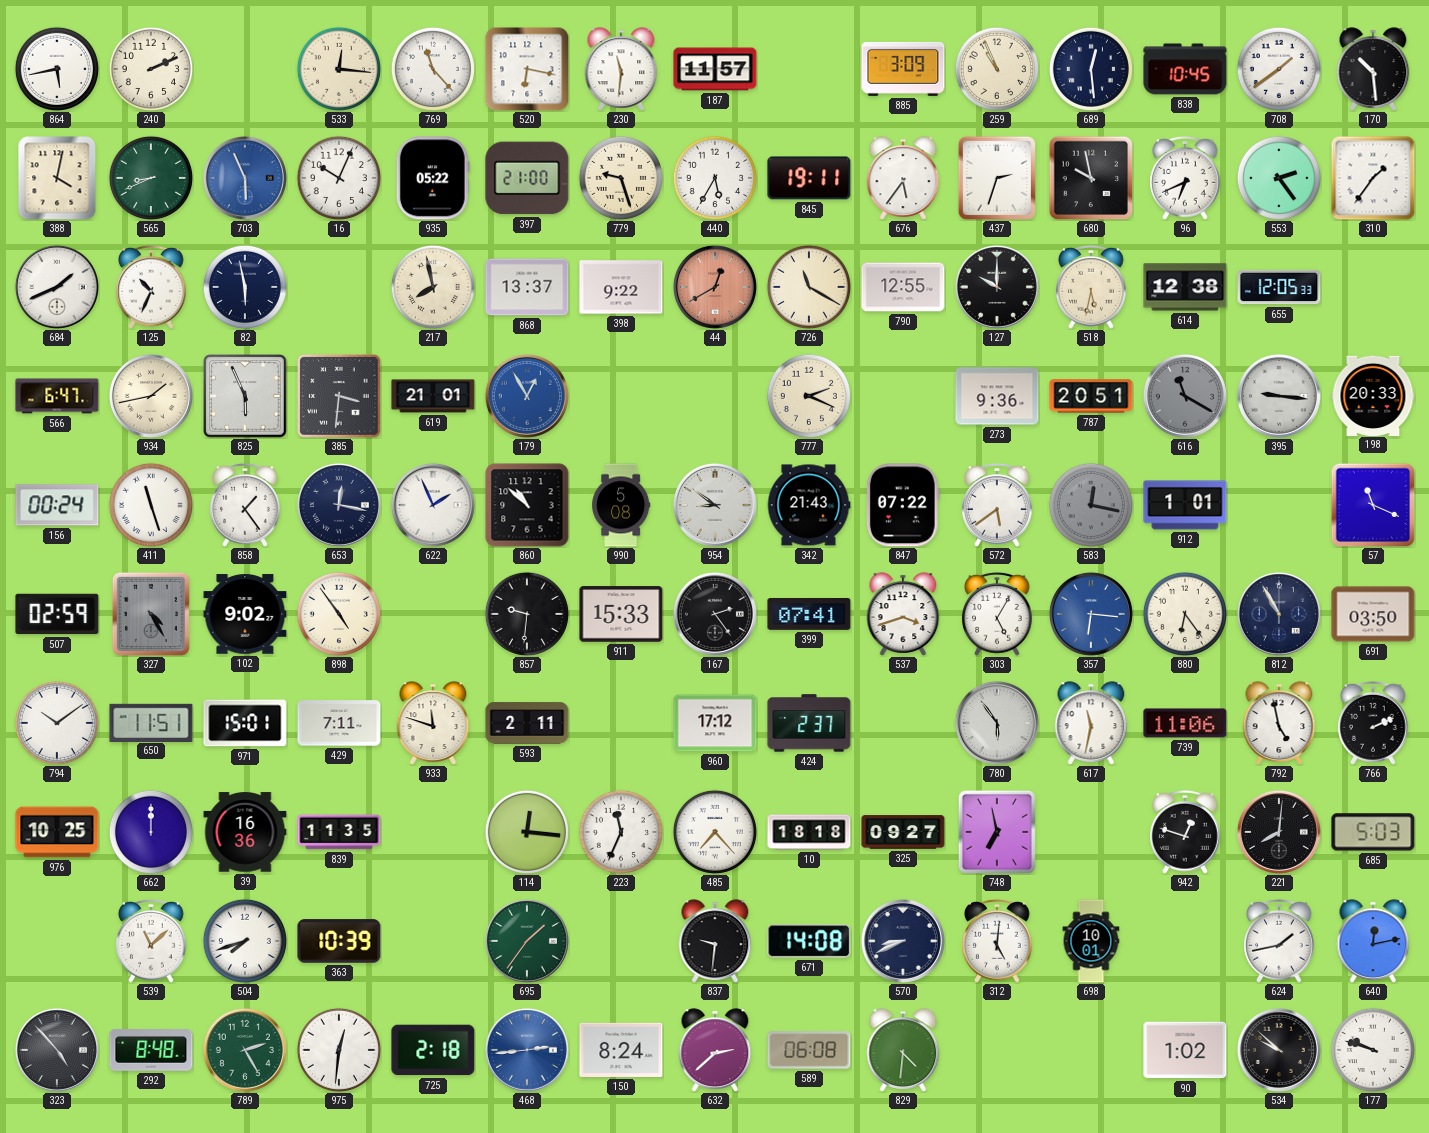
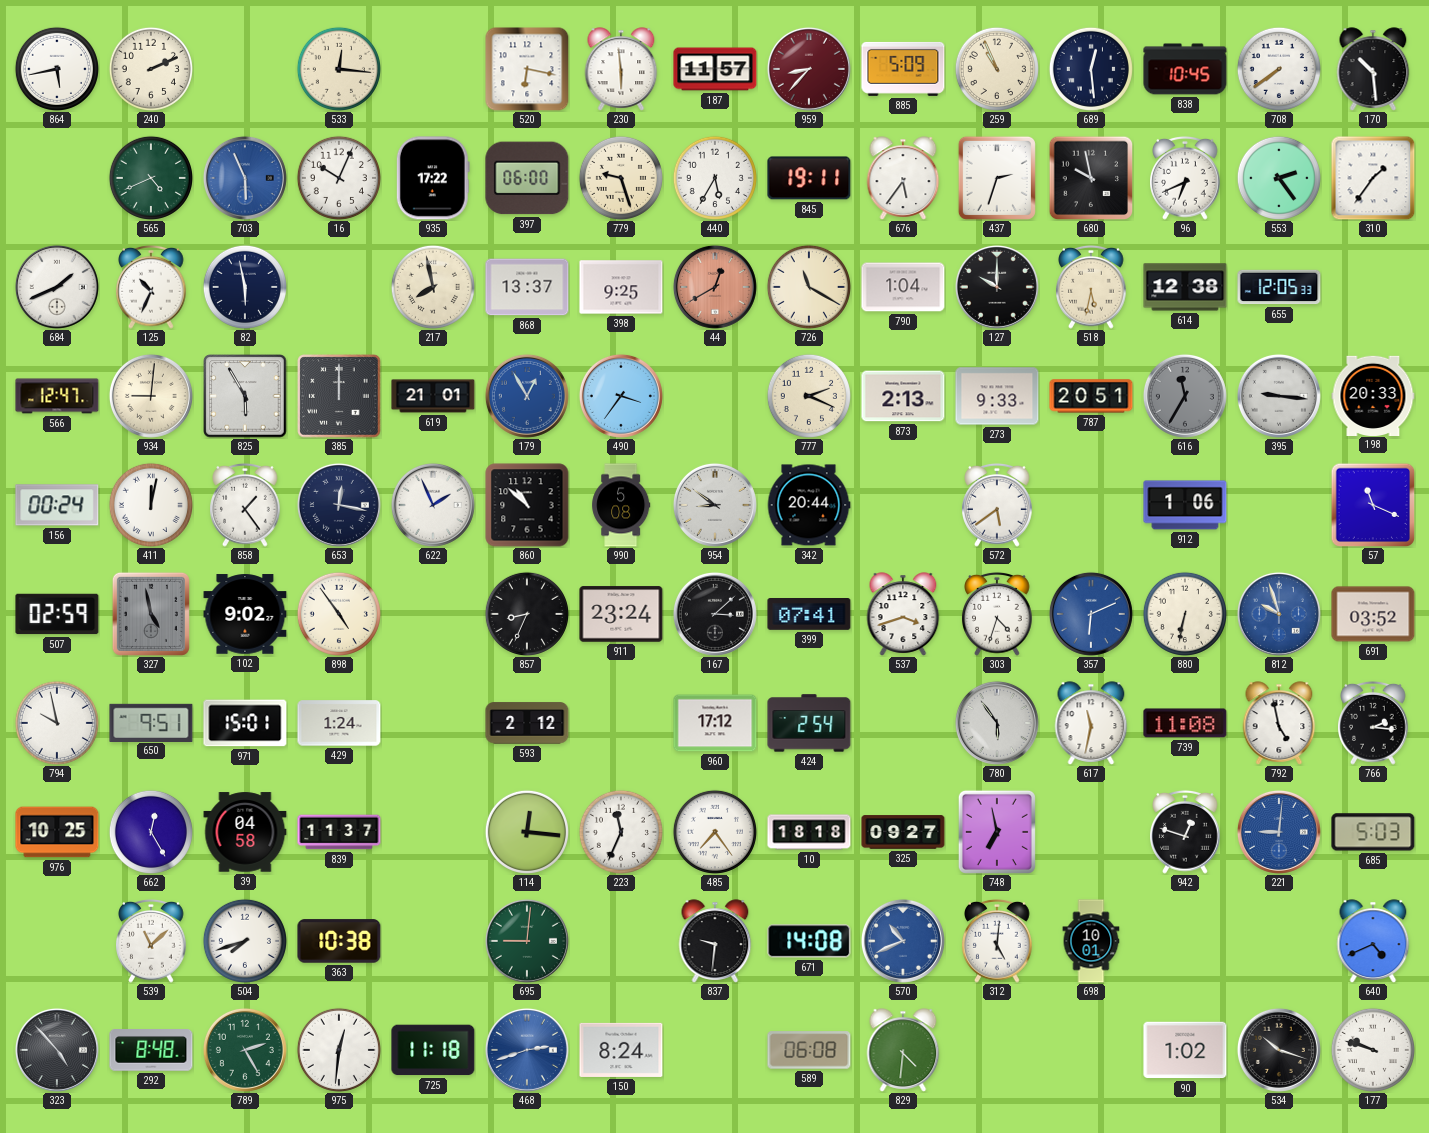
769: 11:23 -> none (433, 69)
230: 11:31 -> 5:59 (621, 69)
959: none -> 8:37 (809, 69)
885: 3:09 -> 5:09 (903, 69)
708: 1:39 -> 7:39 (1279, 69)
388: 4:02 -> none (57, 178)
565: 8:41 -> 4:41 (151, 178)
935: 05:22 -> 17:22 (433, 178)
397: 21:00 -> 06:00 (527, 178)
398: 9:22 -> 9:25 (621, 287)
790: 12:55 -> 1:04 (903, 287)
566: 6:47 -> 12:47 (57, 396)
934: 1:43 -> 9:01 (151, 396)
825: 5:56 -> 5:55 (245, 396)
385: 3:31 -> 12:00 (339, 396)
490: none -> 3:36 (621, 396)
873: none -> 2:13 (903, 396)
273: 9:36 -> 9:33 (997, 396)
616: 11:20 -> 11:35 (1185, 396)
411: 11:27 -> 12:02 (151, 505)
342: 21:43 -> 20:44 (809, 505)
847: 07:22 -> none (903, 505)
583: 12:17 -> none (1091, 505)
912: 1:01 -> 1:06 (1185, 505)
327: 4:25 -> 4:58 (151, 614)
857: 9:31 -> 8:34 (527, 614)
911: 15:33 -> 23:24 (621, 614)
167: 2:24 -> 3:08 (715, 614)
303: 5:05 -> 4:33 (997, 614)
357: 6:16 -> 6:11 (1091, 614)
880: 6:24 -> 6:32 (1185, 614)
812: 10:55 -> 9:57 (1279, 614)
812 dial: navy -> blue (1279, 614)
691: 03:50 -> 03:52 (1373, 614)
794: 10:09 -> 9:58 (57, 723)
650: 11:51 -> 9:51 (151, 722)
429: 7:11 -> 1:24 (339, 723)
933: 11:48 -> none (433, 723)
593: 2:11 -> 2:12 (527, 723)
424: 2:37 -> 2:54 (809, 723)
739: 11:06 -> 11:08 (1185, 723)
766: 2:11 -> 2:16 (1373, 723)
662: 12:00 -> 12:25 (151, 832)
39: 16:36 -> 04:58 (245, 832)
839: 11:35 -> 11:37 (339, 832)
485: 7:23 -> 7:24 (715, 832)
221: 8:01 -> 9:01 (1279, 832)
221 dial: black -> blue (1279, 832)
363: 10:39 -> 10:38 (339, 941)
695: 1:36 -> 9:01 (527, 941)
570: 8:41 -> 10:41 (903, 941)
570 dial: navy -> blue (903, 941)
624: 1:43 -> none (1279, 941)
640: 12:13 -> 4:41 (1373, 941)
725: 2:18 -> 11:18 (433, 1050)
468: 2:44 -> 2:42 (527, 1050)
632: 2:38 -> none (715, 1050)
534: 9:52 -> 10:18 (1279, 1050)
